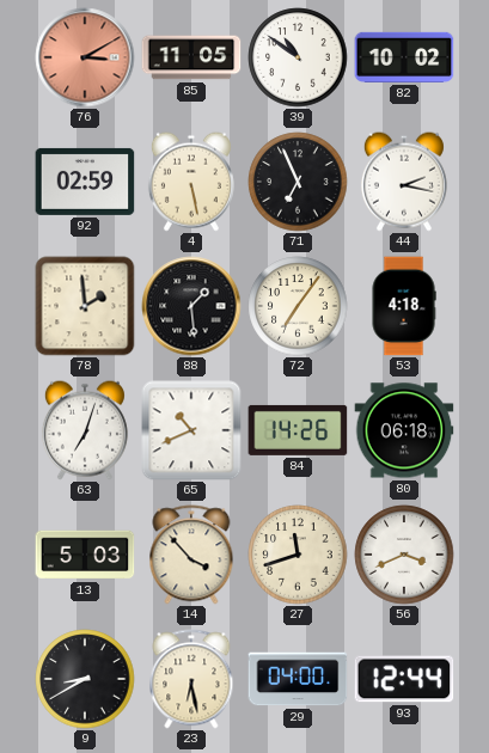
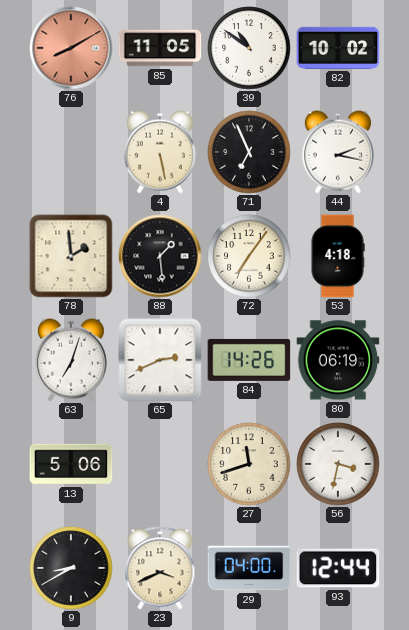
76: 3:10 -> 8:10 (71, 48)
92: 02:59 -> none (85, 182)
65: 10:41 -> 2:41 (160, 360)
80: 06:18 -> 06:19 (338, 360)
13: 5:03 -> 5:06 (71, 464)
14: 3:53 -> none (191, 555)
56: 3:41 -> 3:32 (338, 464)
23: 6:28 -> 3:41 (160, 568)
